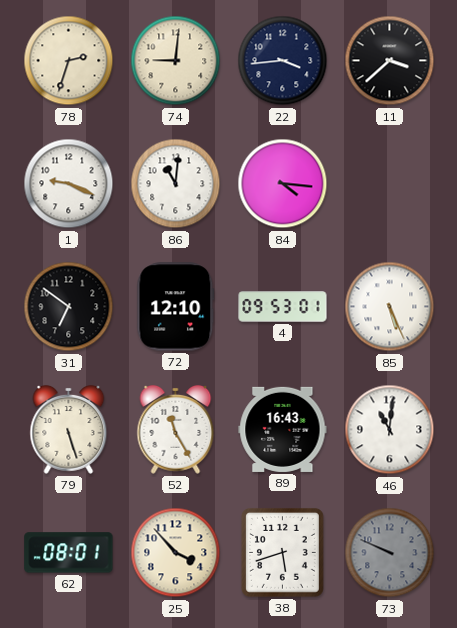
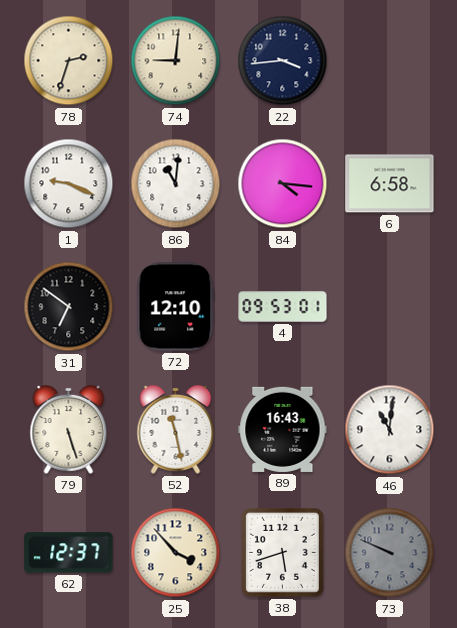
11: 3:38 -> none (390, 61)
6: none -> 6:58 (390, 184)
85: 5:26 -> none (390, 307)
52: 11:25 -> 11:28 (176, 429)
62: 08:01 -> 12:37 (69, 553)
